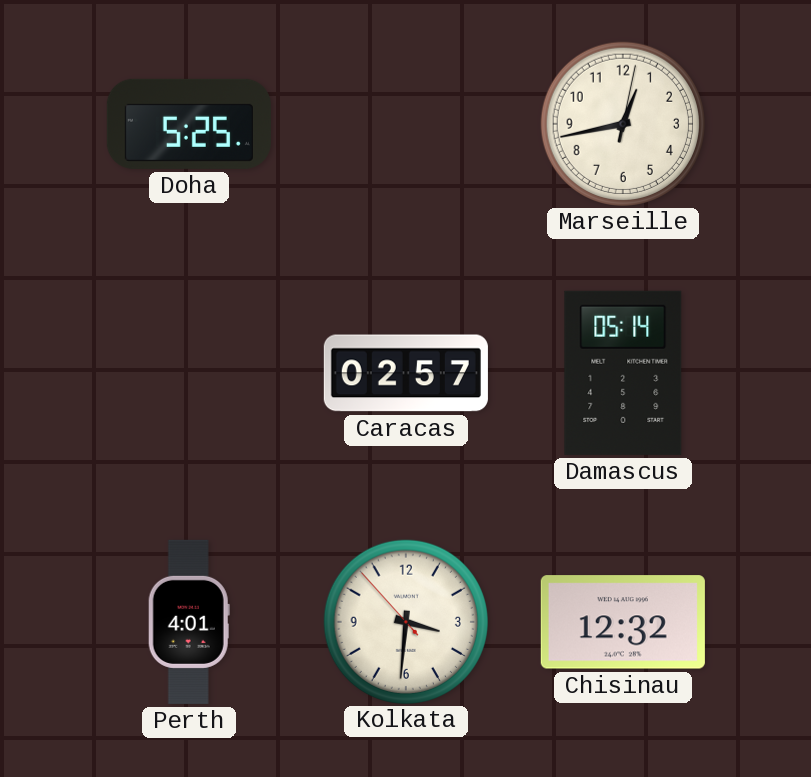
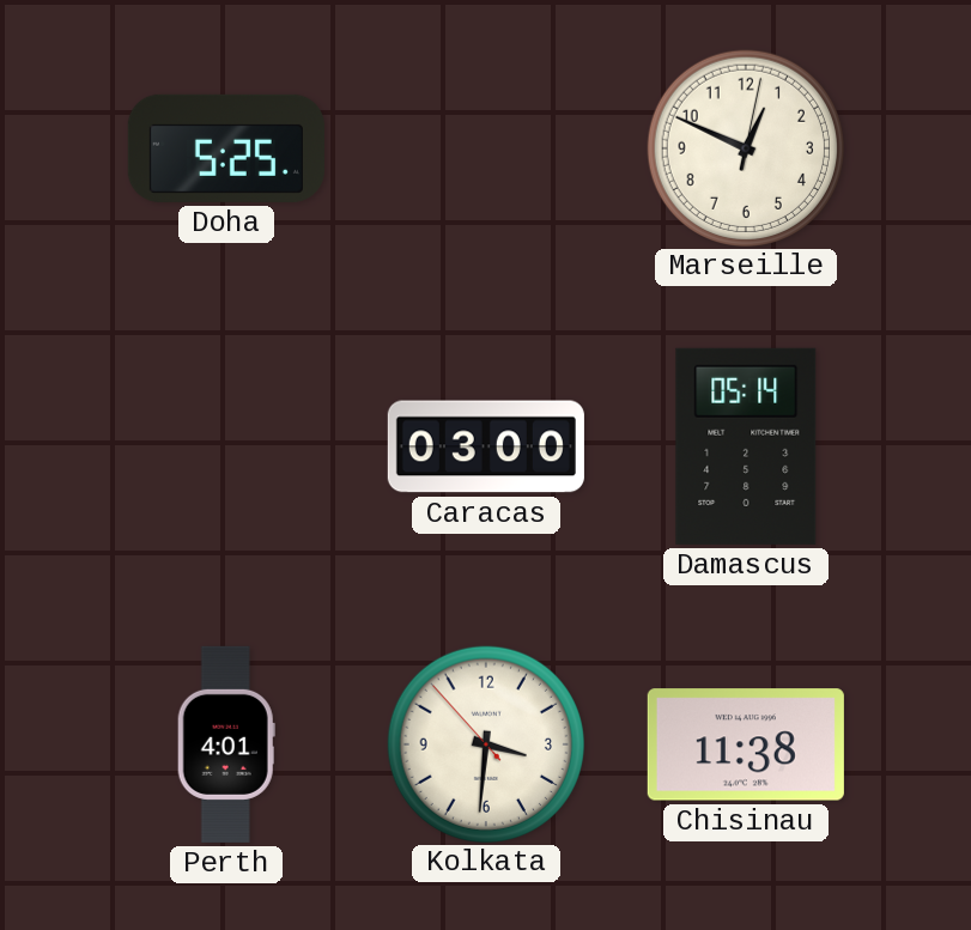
Marseille: 12:43 -> 12:49 (745, 147)
Caracas: 02:57 -> 03:00 (486, 446)
Chisinau: 12:32 -> 11:38 (746, 744)
